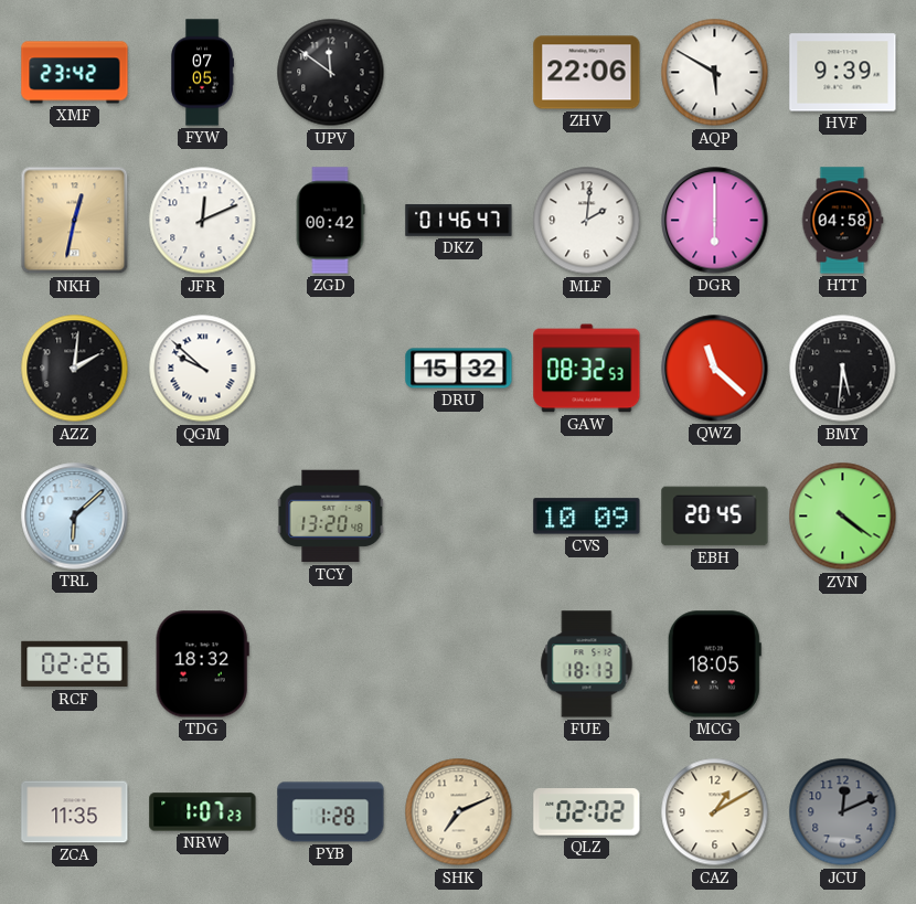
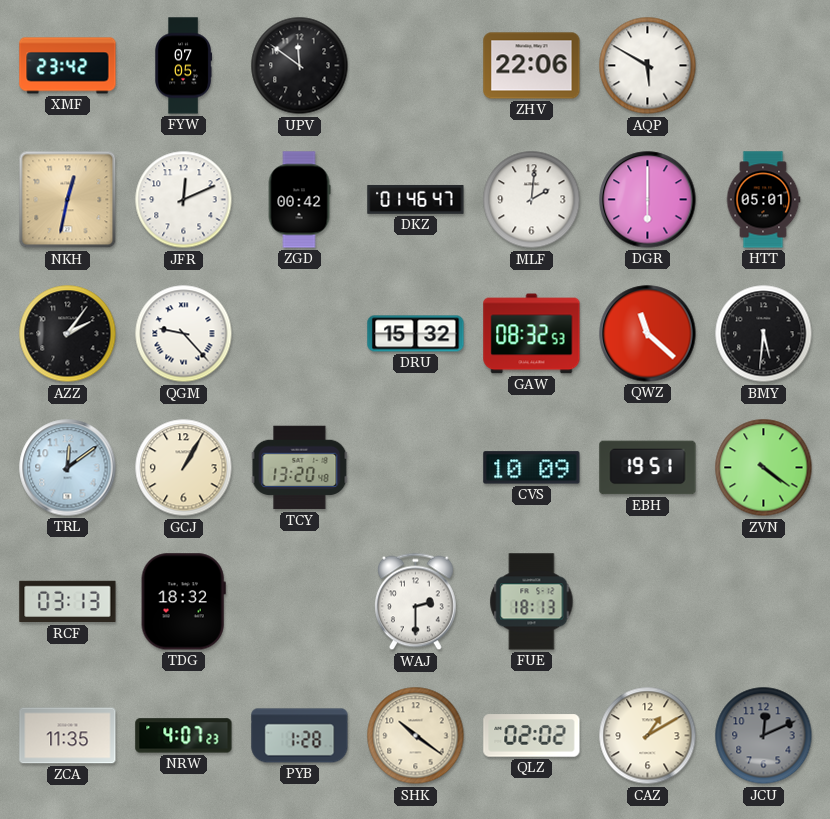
HVF: 9:39 -> none (843, 73)
HTT: 04:58 -> 05:01 (763, 200)
AZZ: 2:01 -> 2:06 (68, 334)
QGM: 9:52 -> 9:23 (184, 334)
TRL: 6:08 -> 12:09 (68, 468)
GCJ: none -> 1:05 (184, 468)
EBH: 20:45 -> 19:51 (648, 468)
RCF: 02:26 -> 03:13 (68, 602)
WAJ: none -> 2:30 (416, 602)
MCG: 18:05 -> none (714, 664)
NRW: 1:07 -> 4:07 (184, 736)
SHK: 7:11 -> 10:21 (416, 736)
